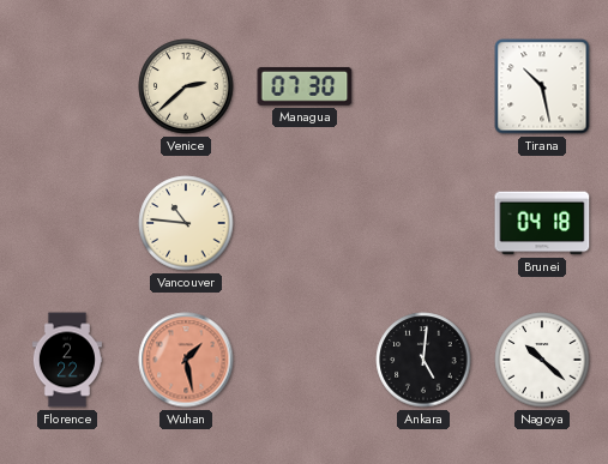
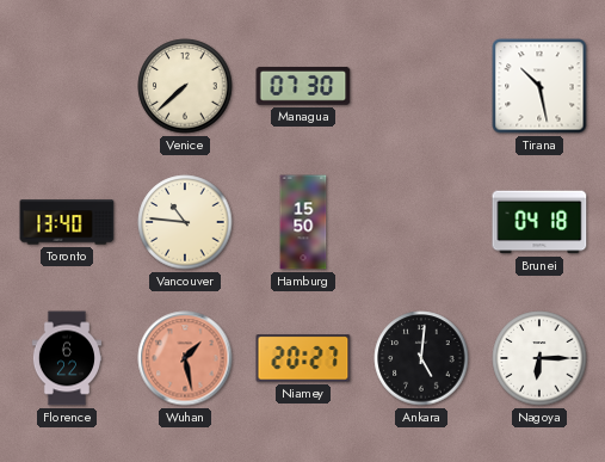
Venice: 2:38 -> 7:38 (185, 86)
Toronto: none -> 13:40 (67, 222)
Hamburg: none -> 15:50 (303, 222)
Florence: 2:22 -> 6:22 (67, 358)
Niamey: none -> 20:27 (303, 358)
Nagoya: 10:22 -> 6:15 (539, 358)
